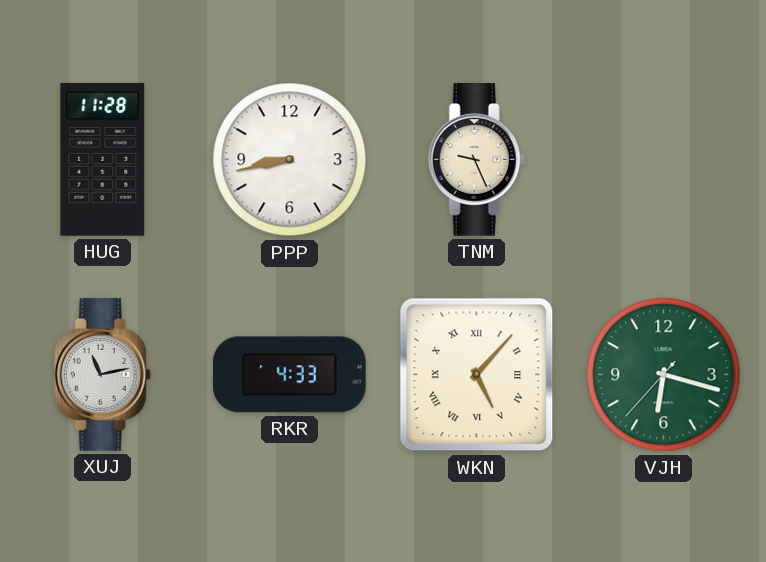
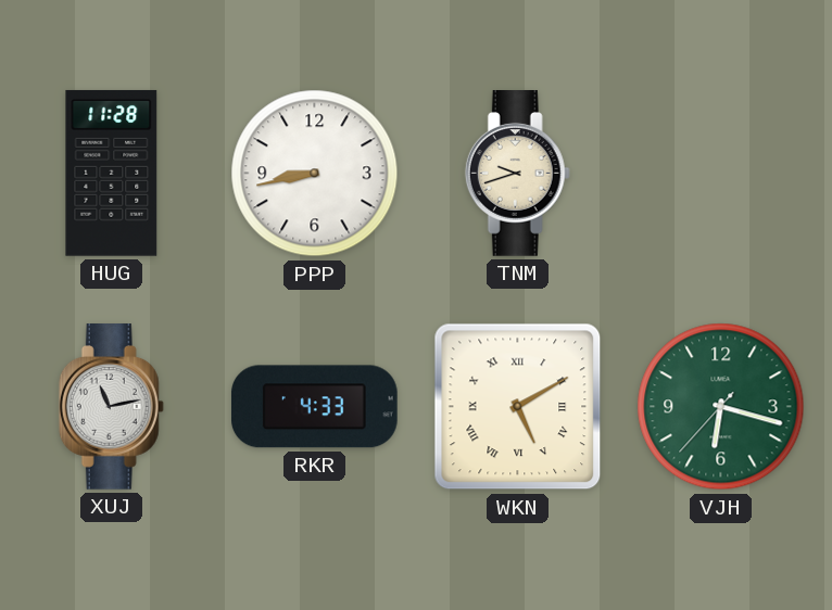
TNM: 9:26 -> 9:42 (517, 174)
WKN: 5:07 -> 5:10 (518, 407)
